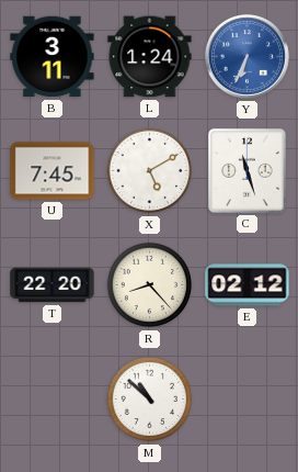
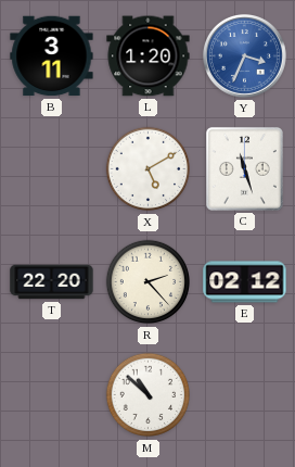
L: 1:24 -> 1:20 (149, 56)
Y: 6:34 -> 3:34 (244, 55)
U: 7:45 -> none (53, 171)
R: 8:23 -> 2:23 (149, 282)
